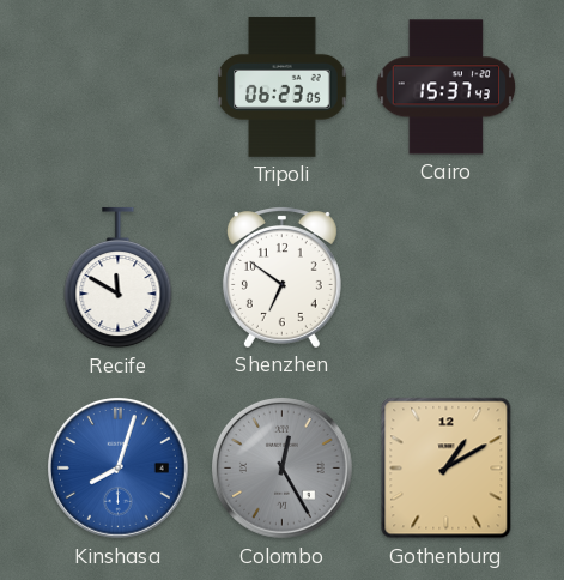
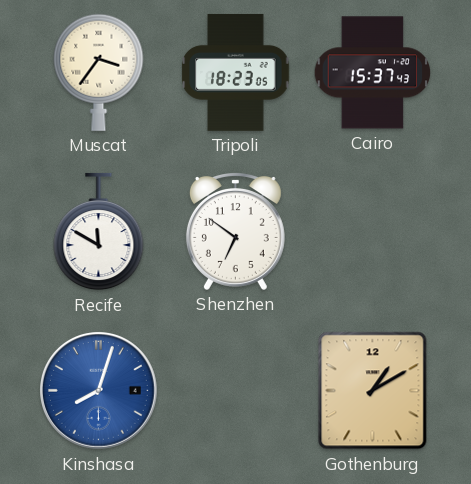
Muscat: none -> 3:36 (99, 72)
Tripoli: 06:23 -> 18:23 (236, 72)
Colombo: 12:25 -> none (283, 469)
